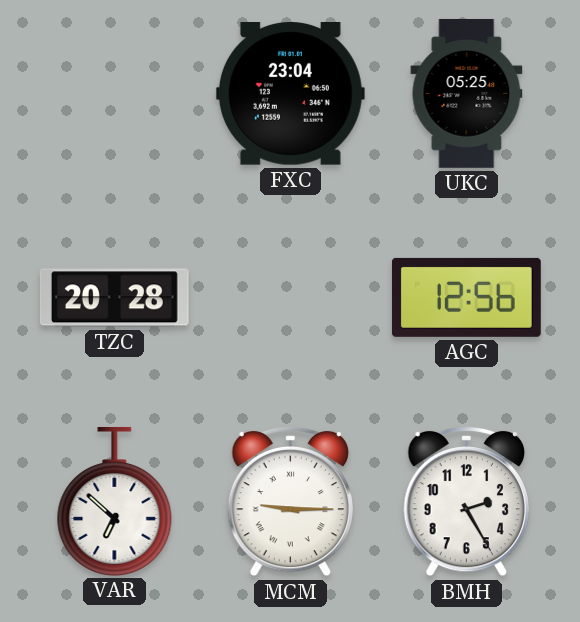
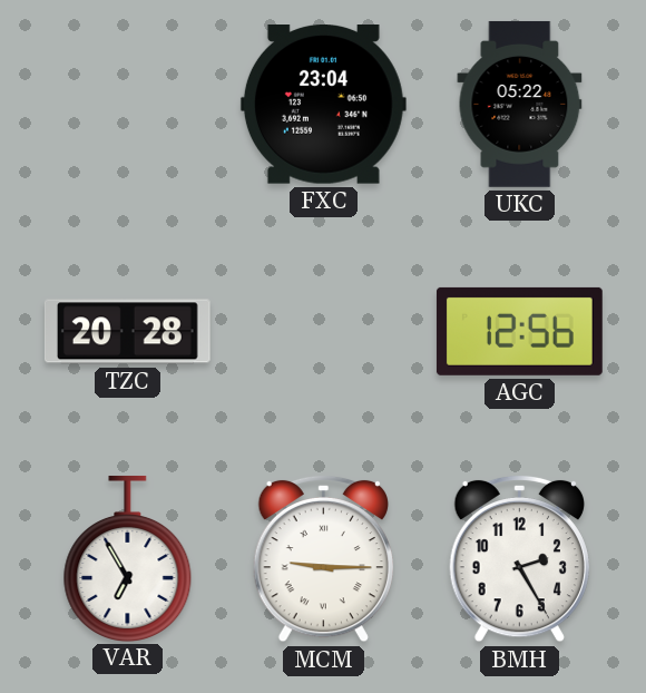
UKC: 05:25 -> 05:22 (520, 104)
VAR: 6:52 -> 6:55 (128, 558)
